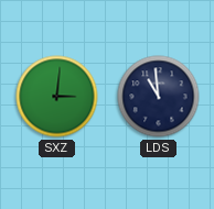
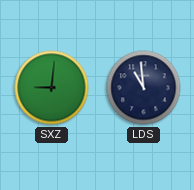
SXZ: 3:01 -> 9:01 (52, 88)
